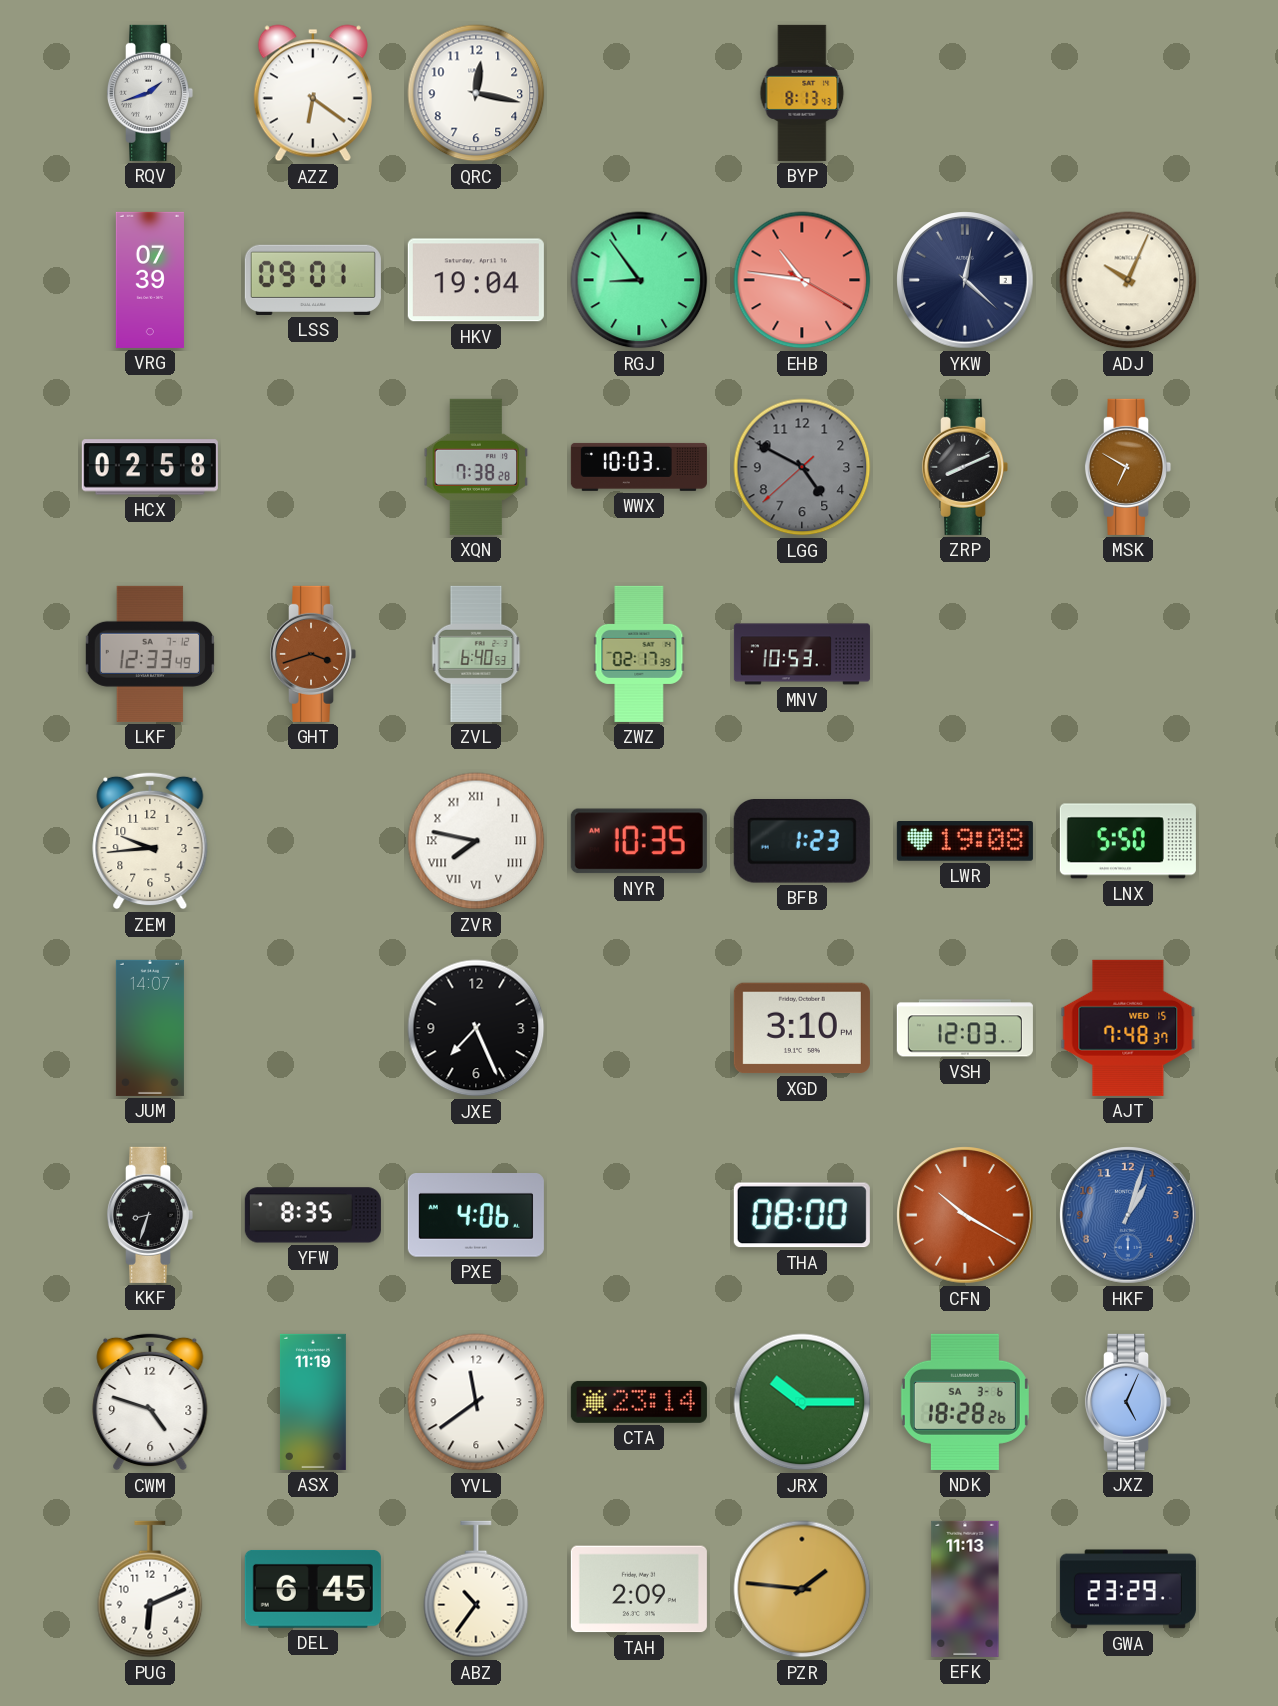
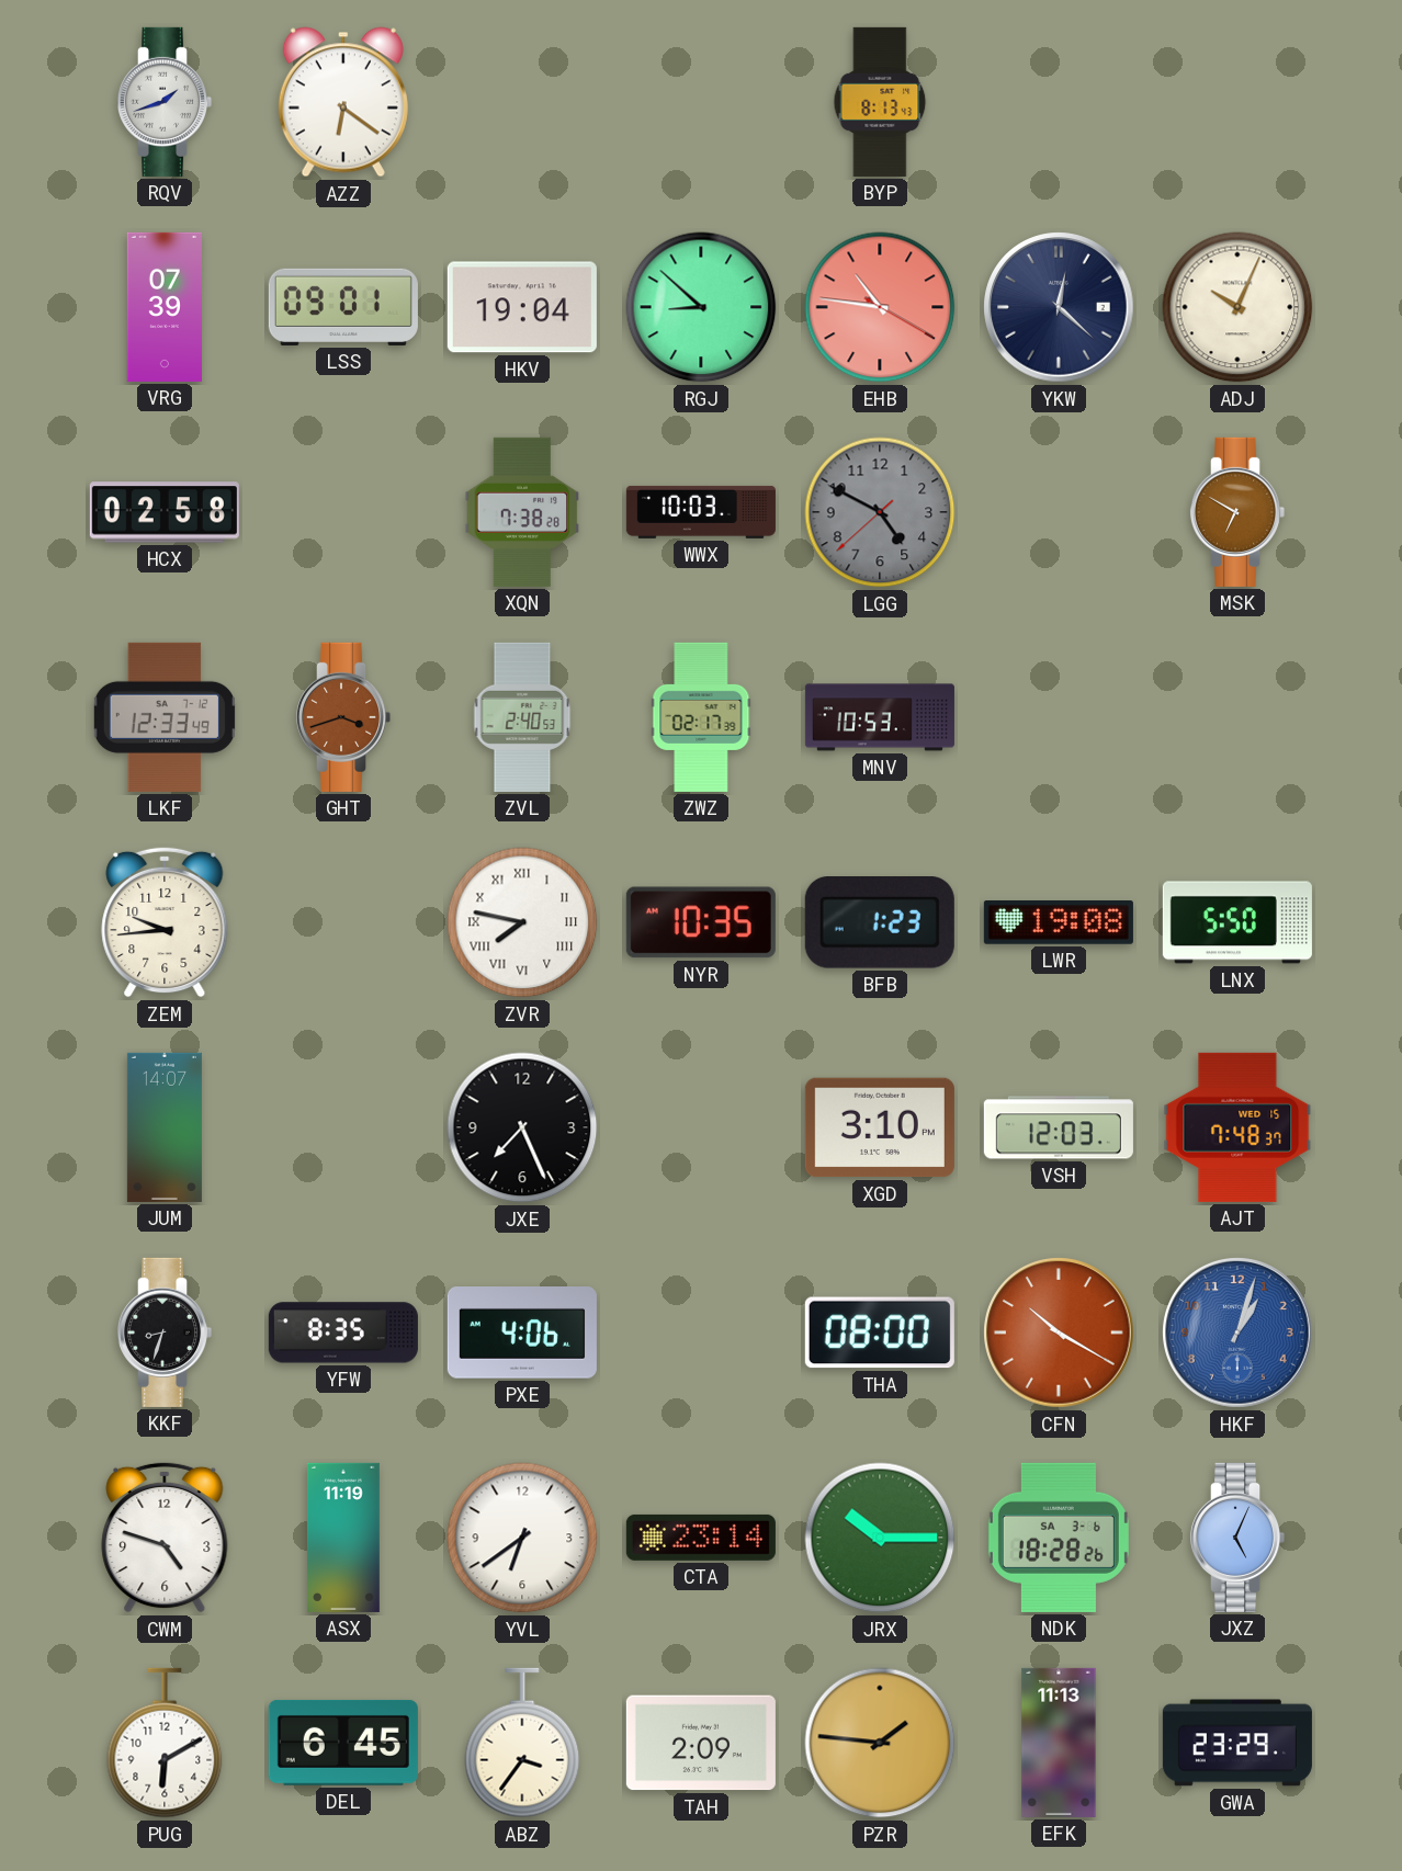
QRC: 12:17 -> none (476, 93)
RGJ: 8:54 -> 8:52 (701, 307)
ZRP: 8:11 -> none (965, 467)
ZVL: 6:40 -> 2:40 (522, 717)
YVL: 11:39 -> 6:39 (522, 1538)
PUG: 6:11 -> 6:10 (165, 1743)
ABZ: 10:36 -> 3:36 (522, 1743)
